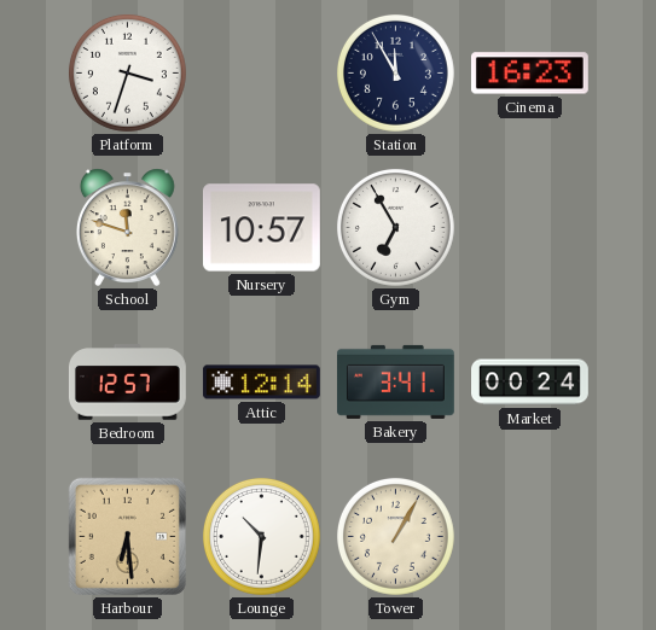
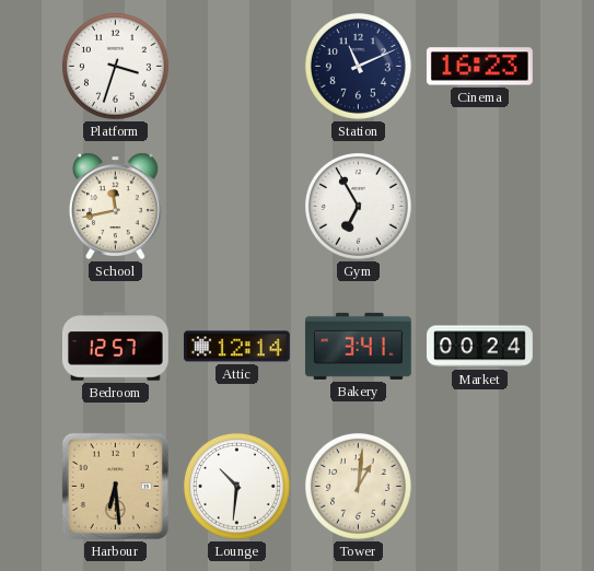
Station: 11:55 -> 11:11 (358, 66)
School: 11:48 -> 11:43 (115, 206)
Nursery: 10:57 -> none (261, 228)
Tower: 1:05 -> 1:01 (358, 486)
